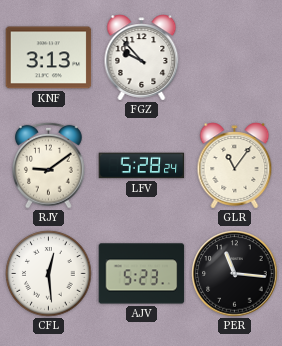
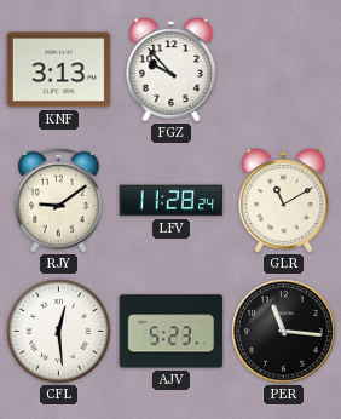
LFV: 5:28 -> 11:28 (172, 201)
GLR: 11:06 -> 11:10 (284, 201)
